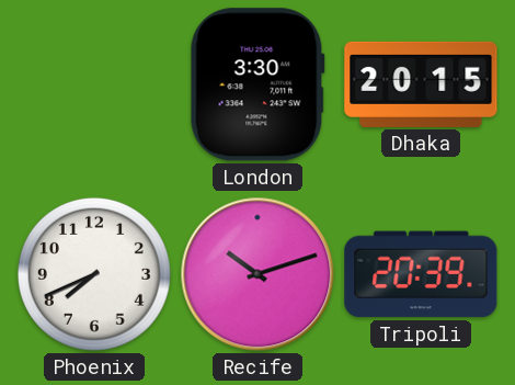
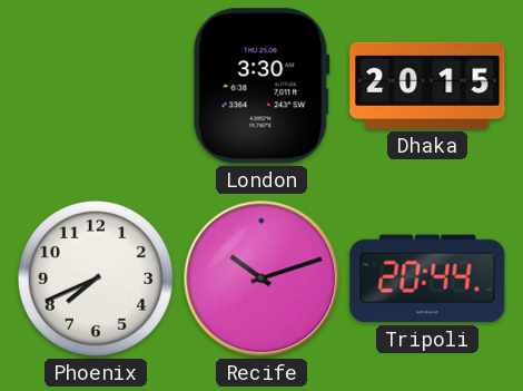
Tripoli: 20:39 -> 20:44 (427, 278)
